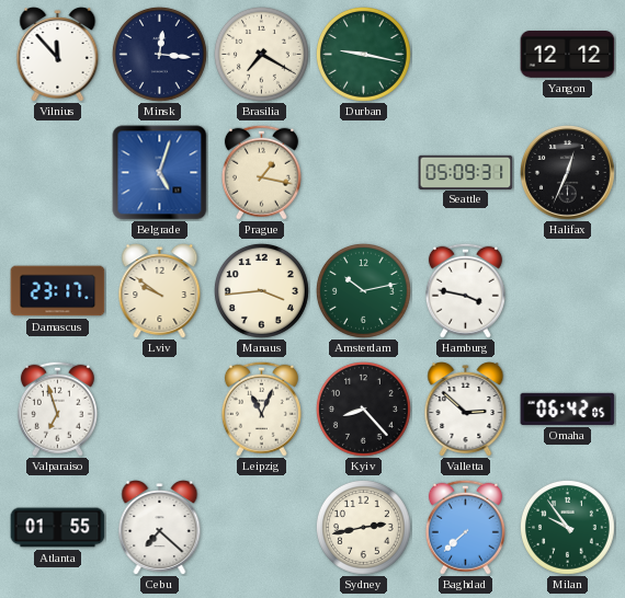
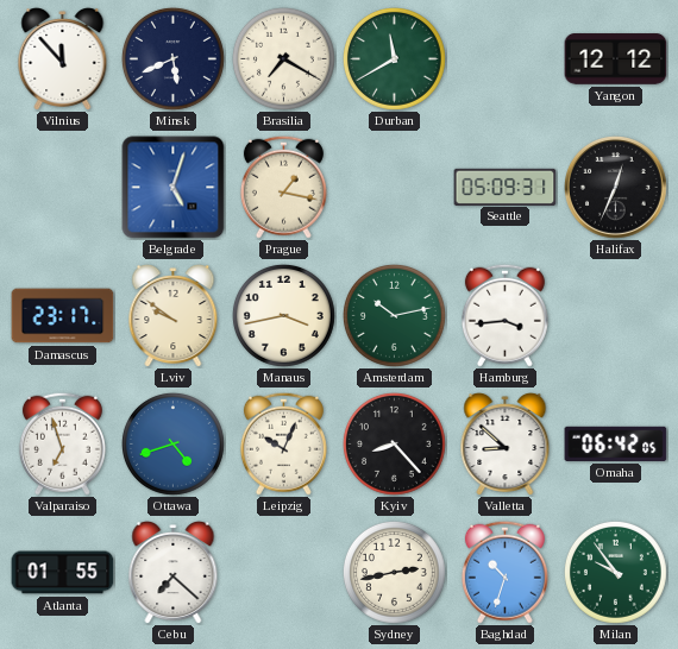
Minsk: 12:16 -> 5:41 (172, 58)
Durban: 9:17 -> 11:40 (394, 58)
Manaus: 3:44 -> 3:43 (283, 315)
Hamburg: 3:47 -> 3:44 (504, 315)
Ottawa: none -> 4:42 (172, 443)
Leipzig: 11:04 -> 10:04 (283, 443)
Valletta: 2:52 -> 8:52 (506, 445)
Baghdad: 7:38 -> 10:33 (504, 572)
